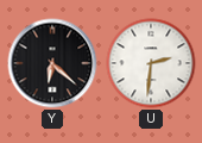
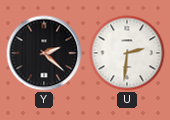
Y: 6:22 -> 2:22 (44, 53)
